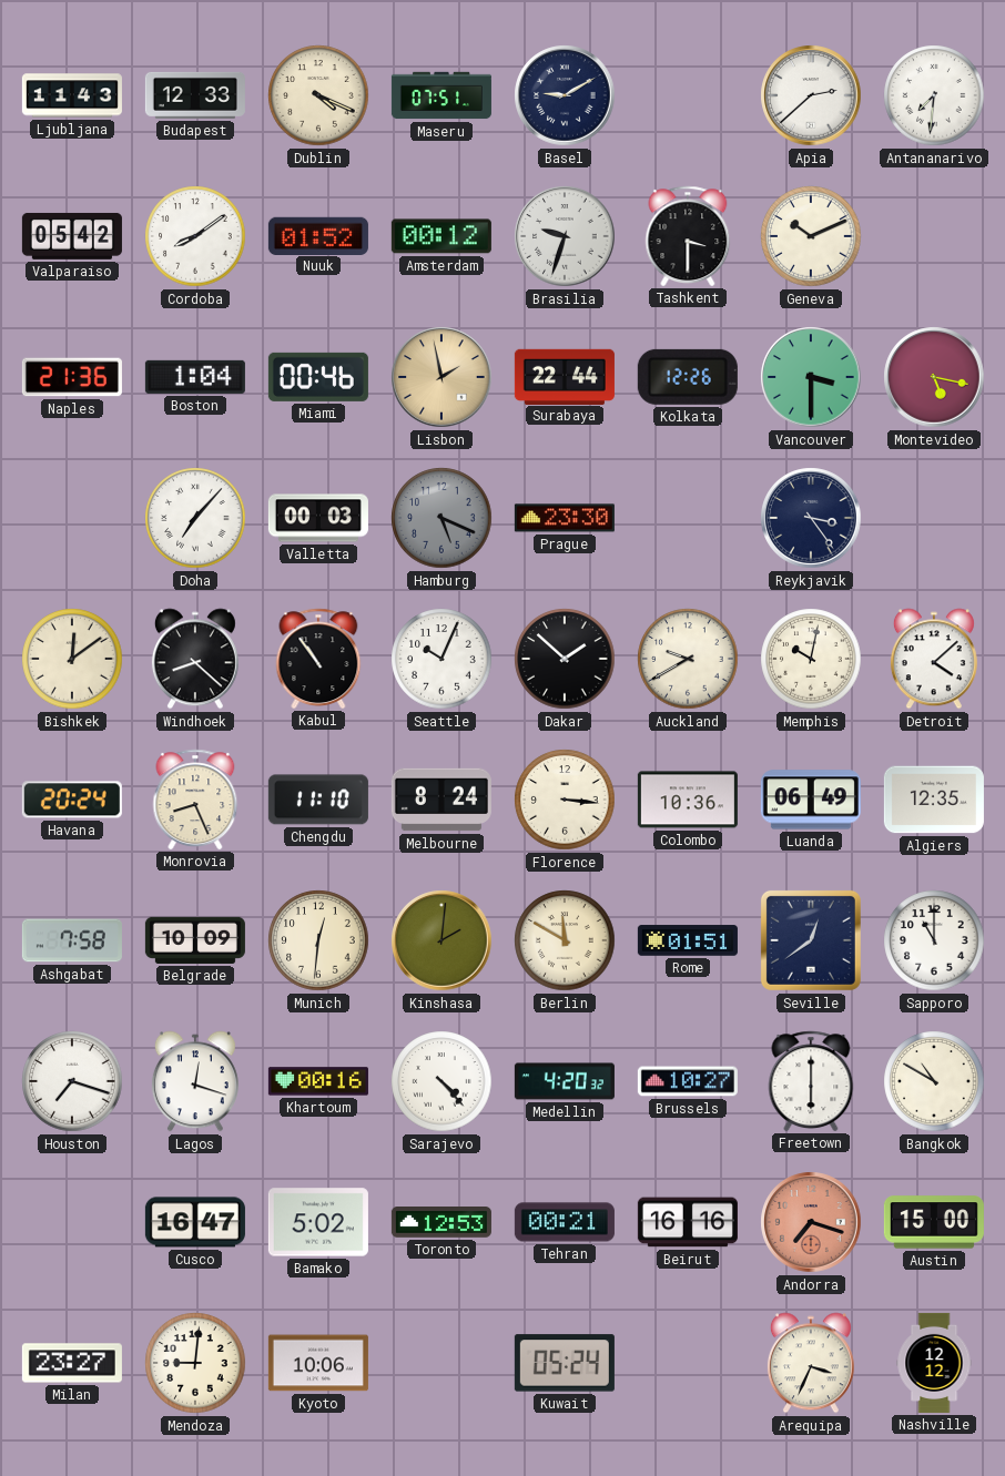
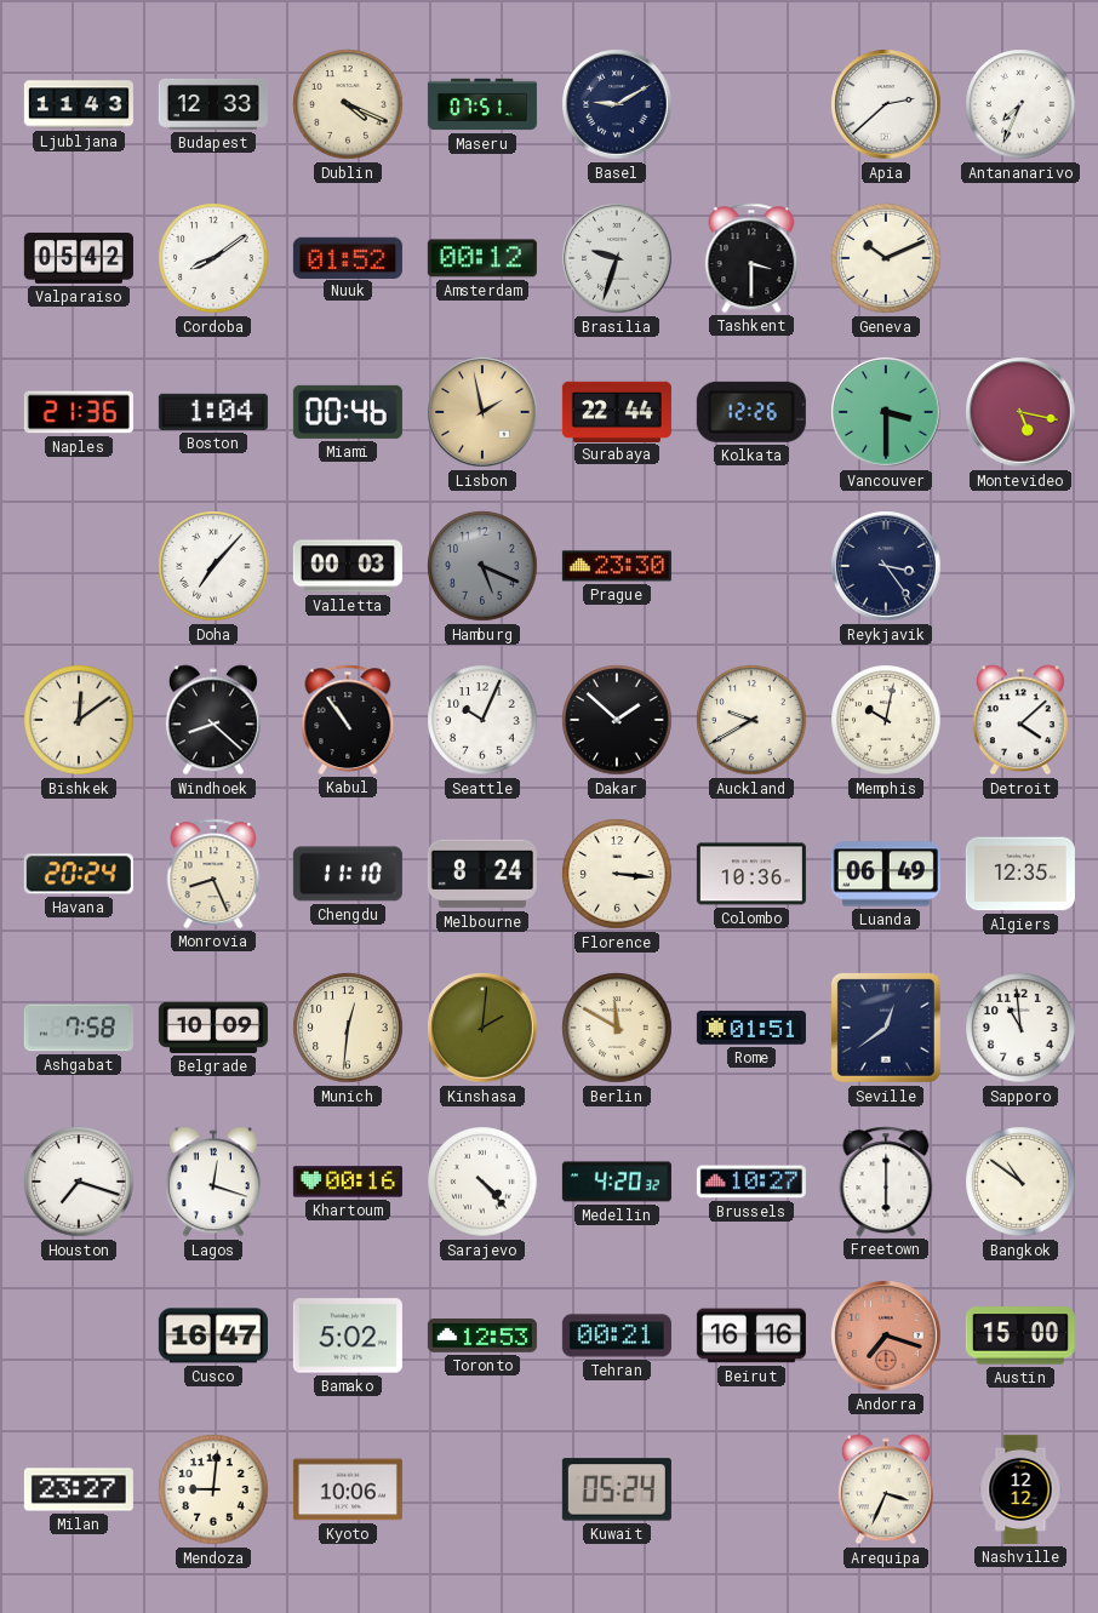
Antananarivo: 7:31 -> 7:34 (1020, 104)
Sapporo: 11:00 -> 10:59 (1020, 1028)
Bangkok: 10:50 -> 10:51 (1020, 1182)
